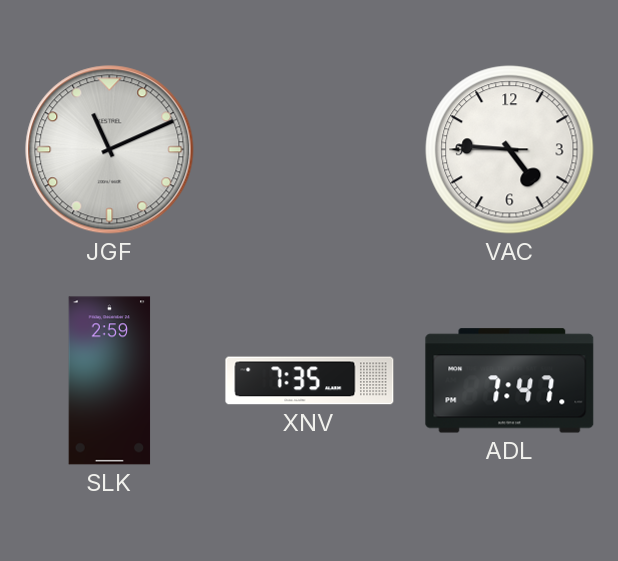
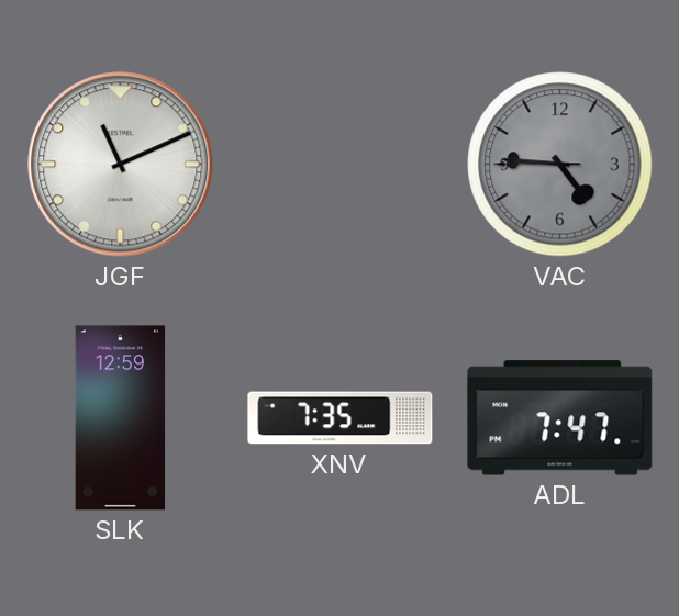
VAC dial: white -> grey (560, 165)
SLK: 2:59 -> 12:59 (121, 418)
